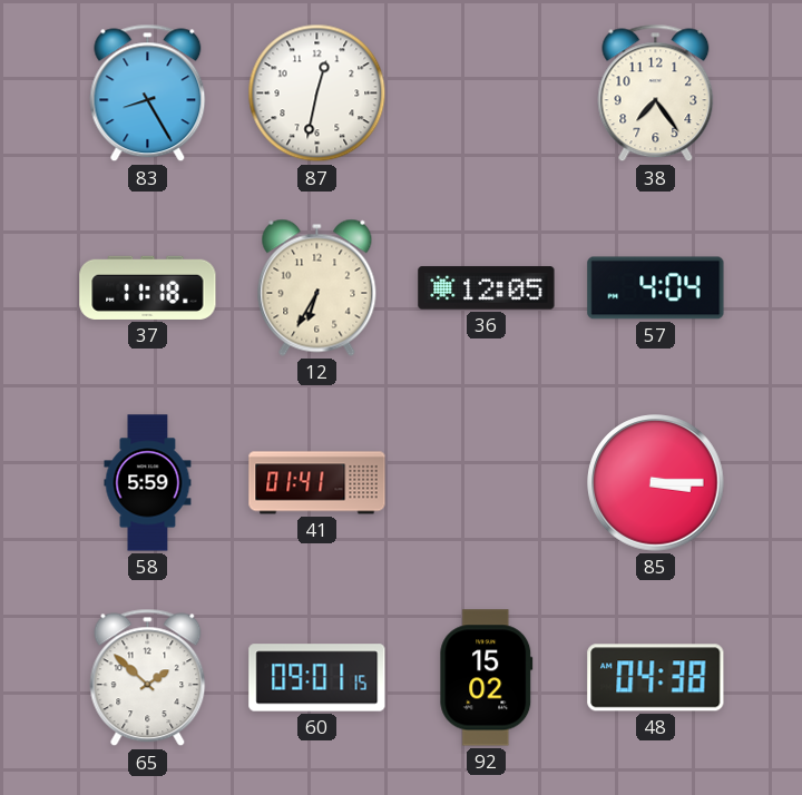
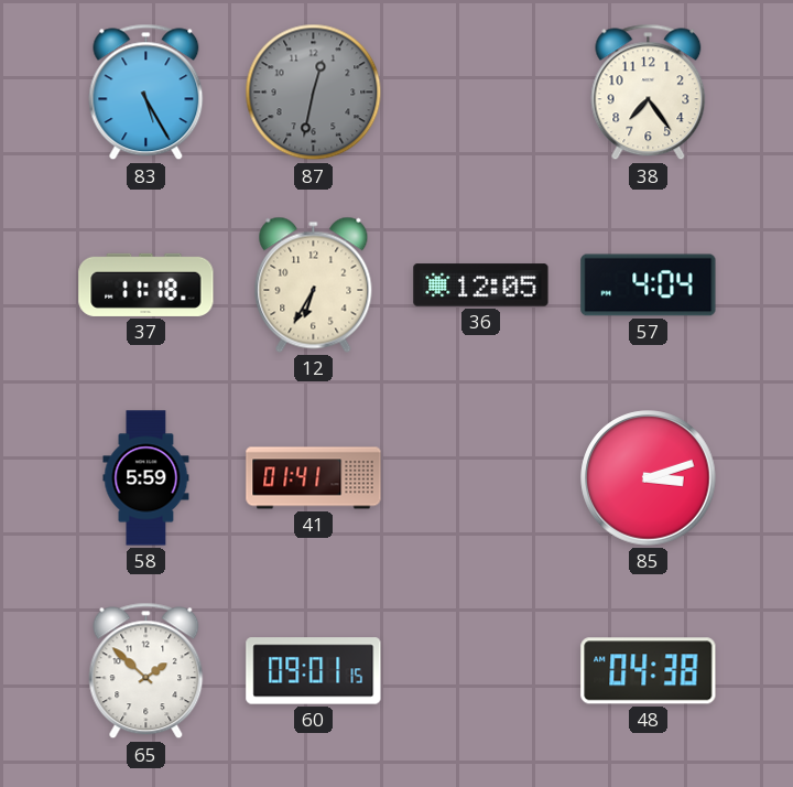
83: 8:25 -> 5:25 (146, 93)
87 dial: white -> grey (314, 93)
85: 3:15 -> 3:12 (649, 478)
92: 15:02 -> none (487, 678)
